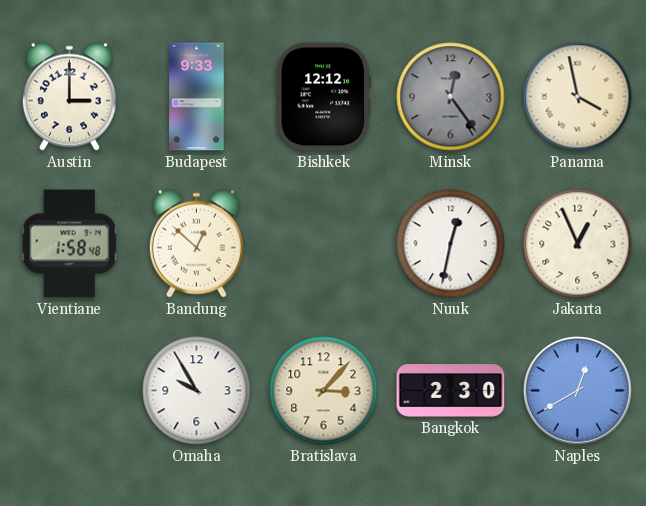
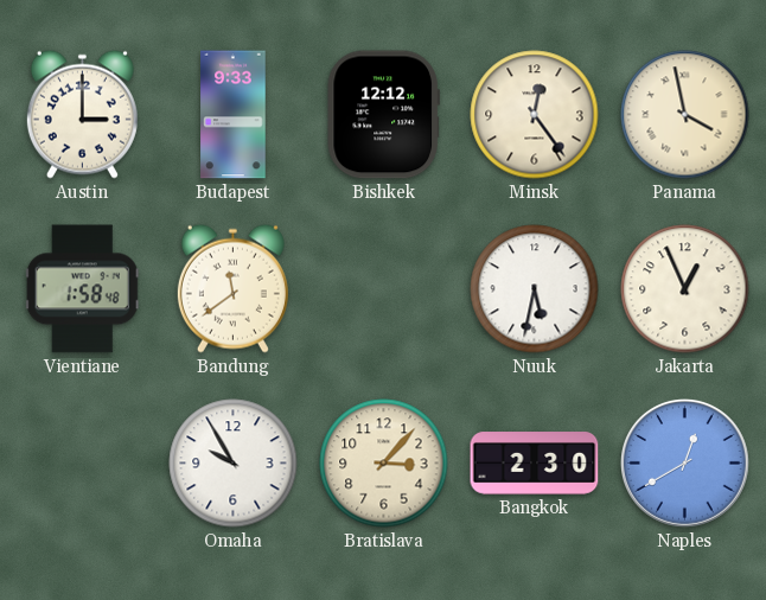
Minsk dial: grey -> cream (535, 115)
Bandung: 12:52 -> 11:39 (232, 288)
Nuuk: 12:32 -> 5:32 (535, 289)
